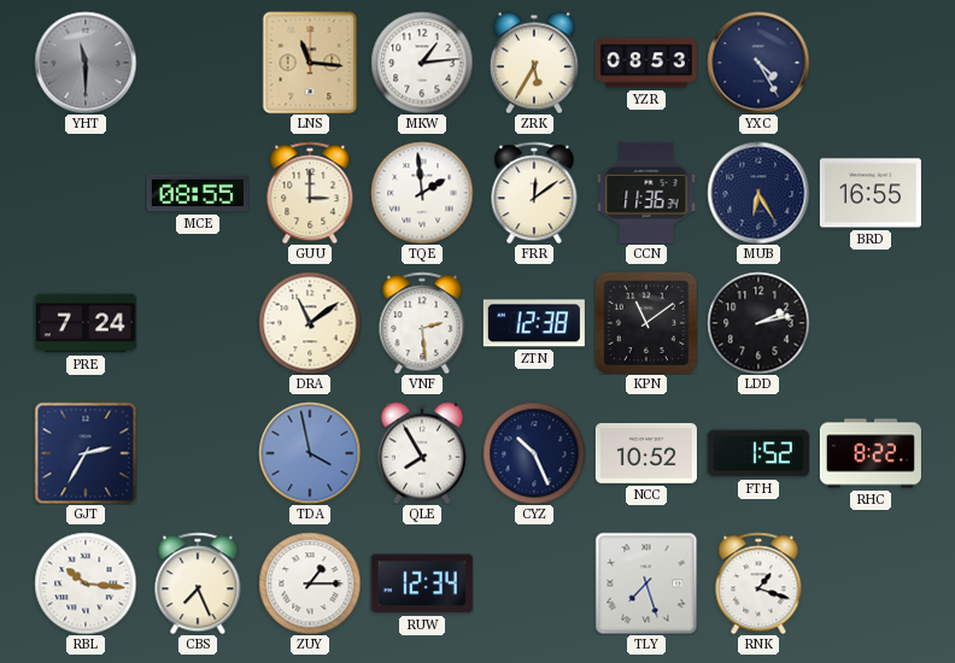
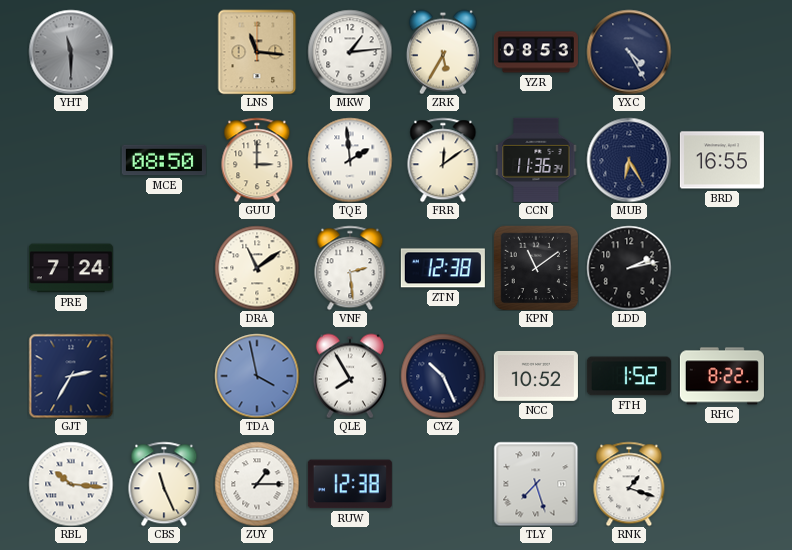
MCE: 08:55 -> 08:50 (164, 160)
CBS: 7:26 -> 11:26 (164, 484)
RUW: 12:34 -> 12:38 (350, 484)
